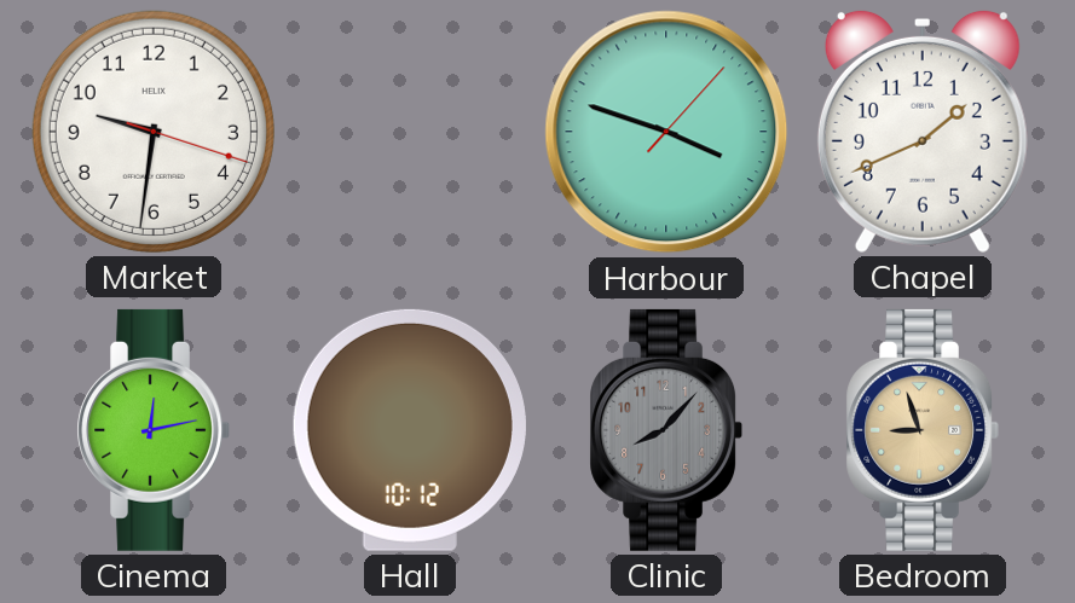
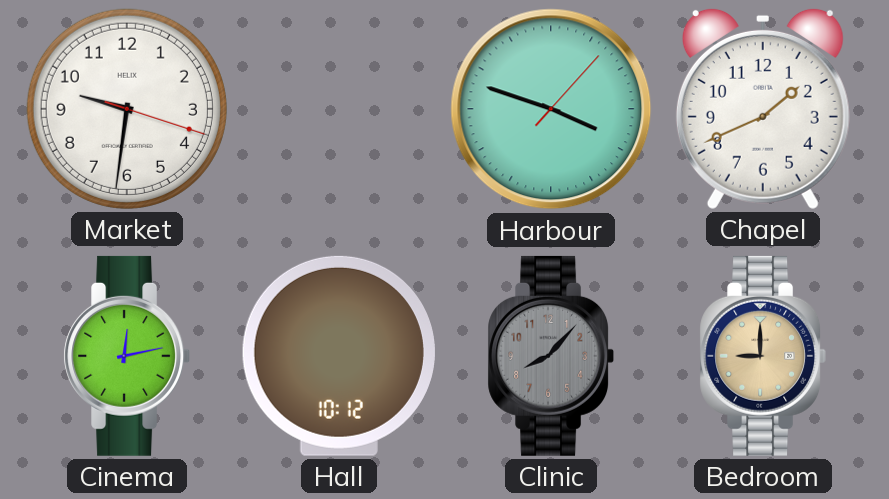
Bedroom: 8:57 -> 9:00 (762, 356)
